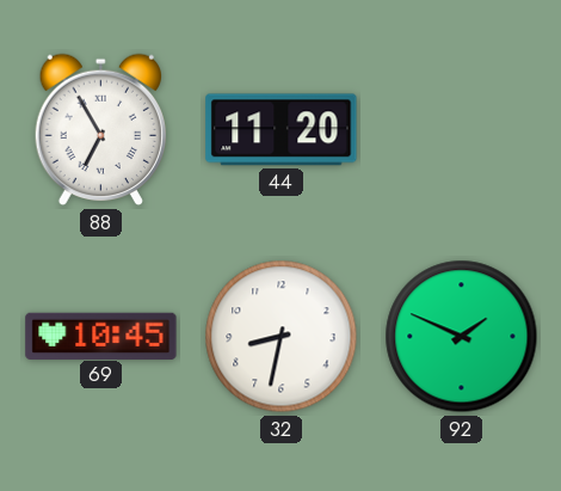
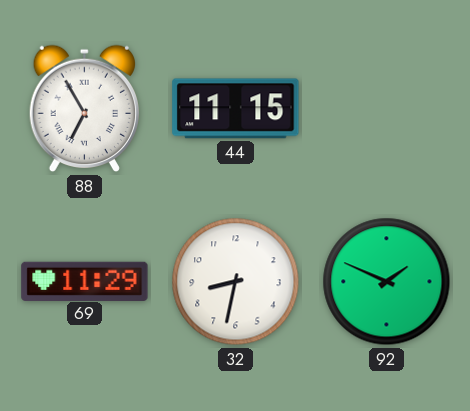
44: 11:20 -> 11:15 (236, 109)
69: 10:45 -> 11:29 (85, 281)
